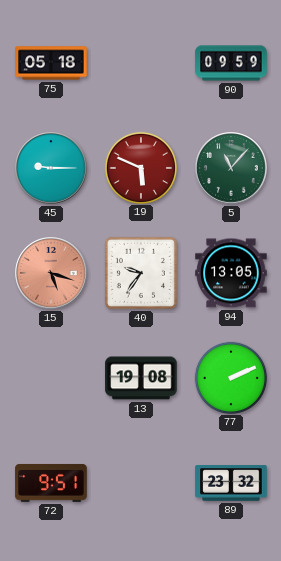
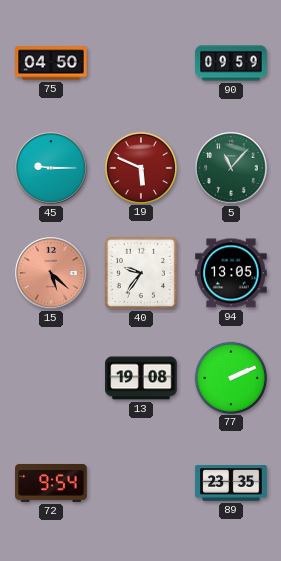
75: 05:18 -> 04:50 (51, 63)
15: 5:18 -> 5:22 (51, 273)
72: 9:51 -> 9:54 (51, 483)
89: 23:32 -> 23:35 (231, 483)
